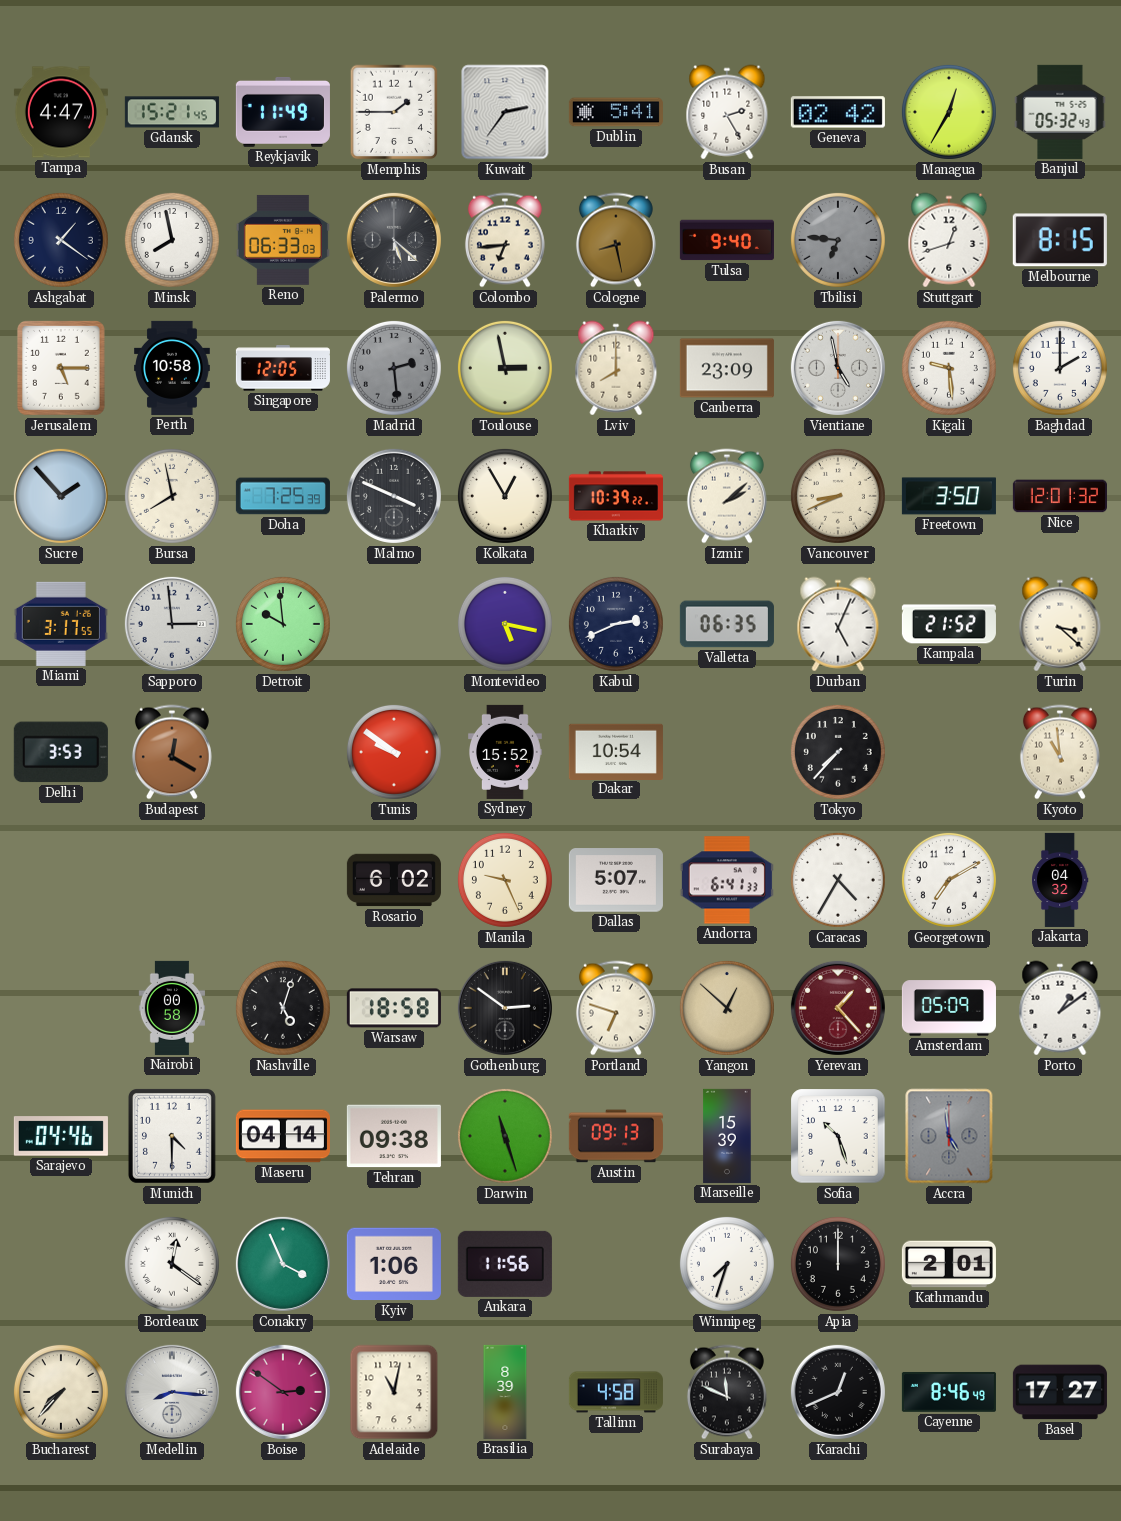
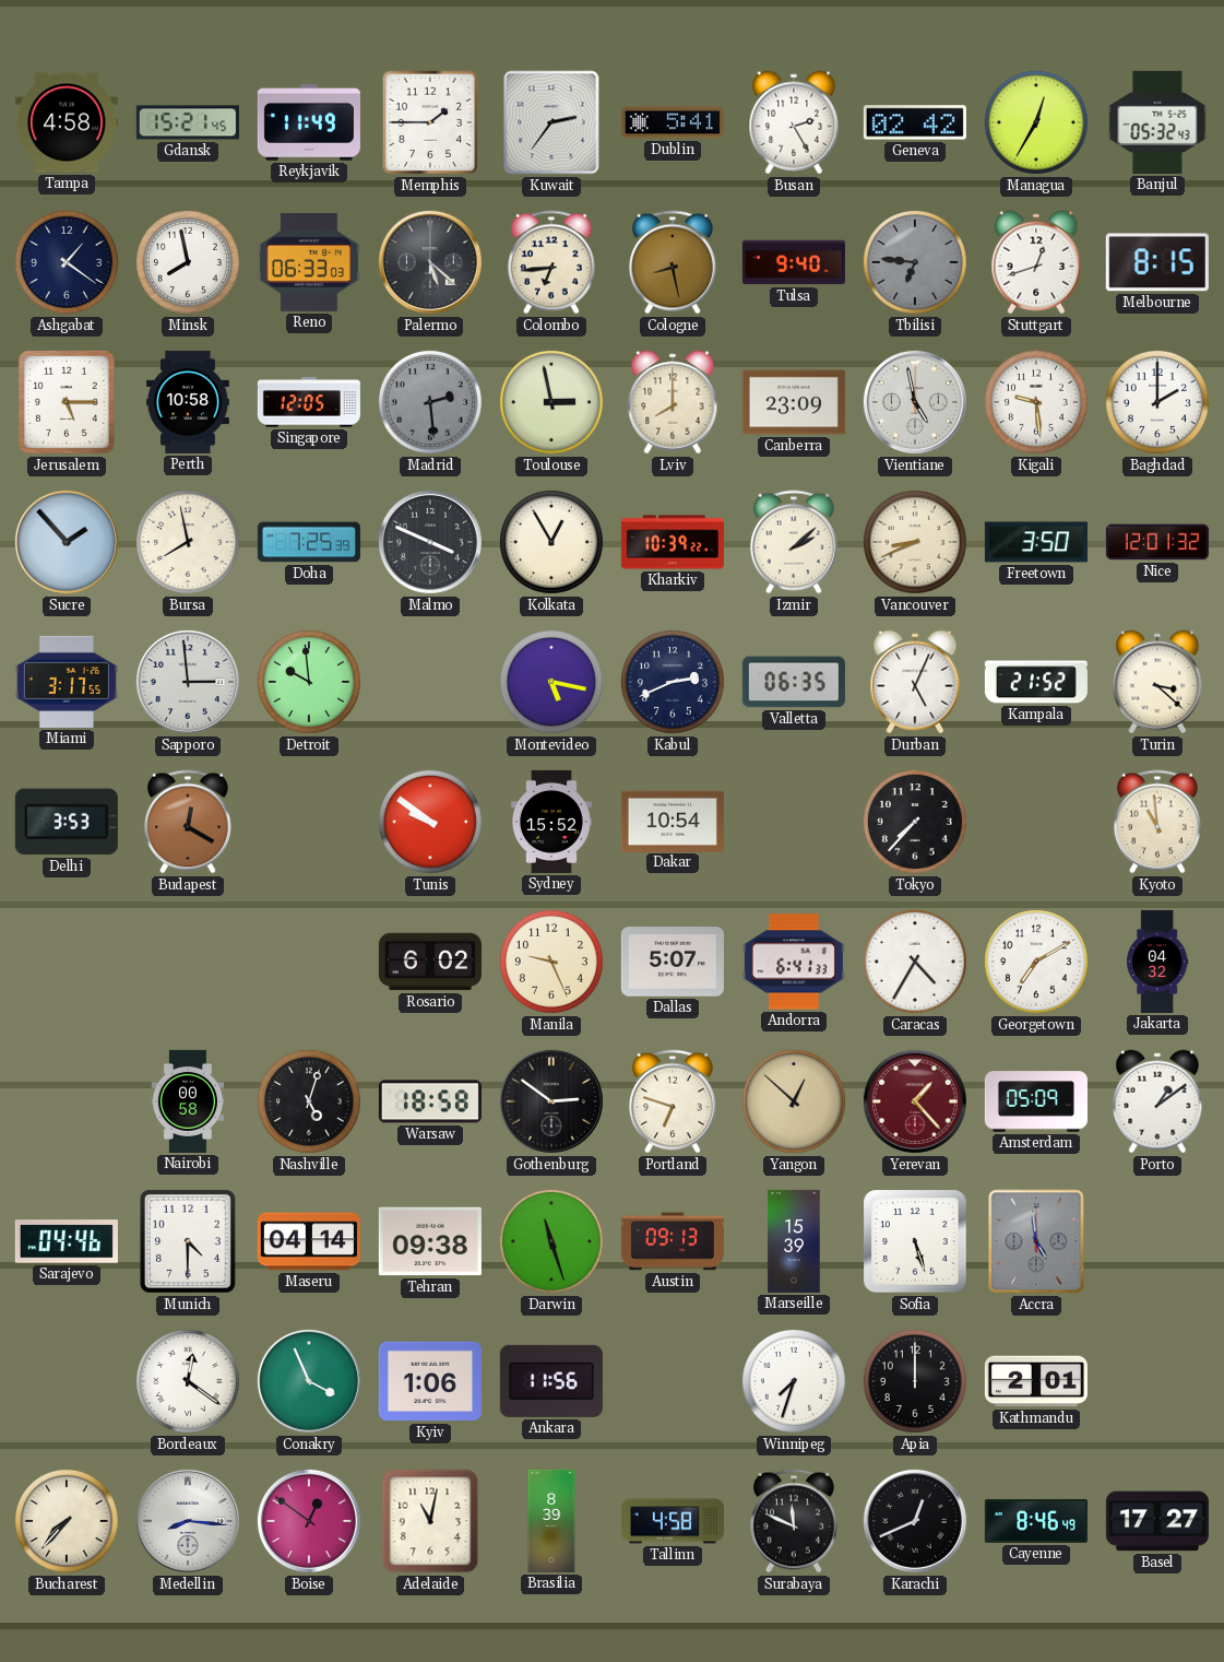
Tampa: 4:47 -> 4:58 (67, 122)
Sofia: 10:27 -> 5:27 (915, 1241)
Boise: 2:51 -> 12:51 (309, 1521)
